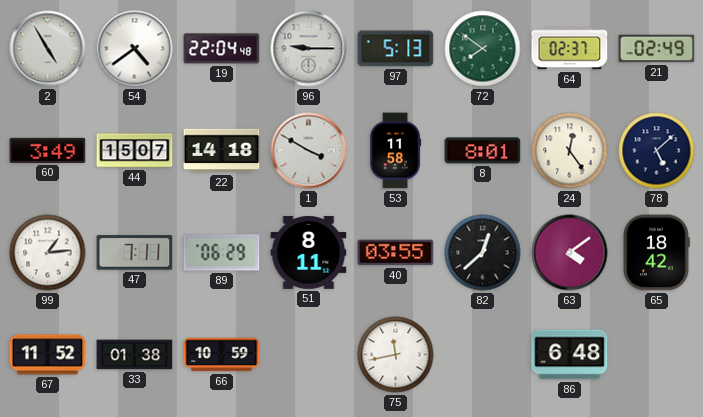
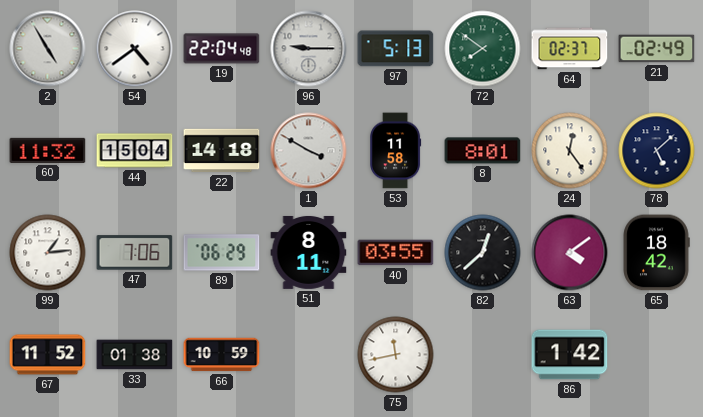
60: 3:49 -> 11:32 (48, 150)
44: 15:07 -> 15:04 (135, 151)
47: 7:11 -> 7:06 (135, 253)
86: 6:48 -> 1:42 (570, 355)
